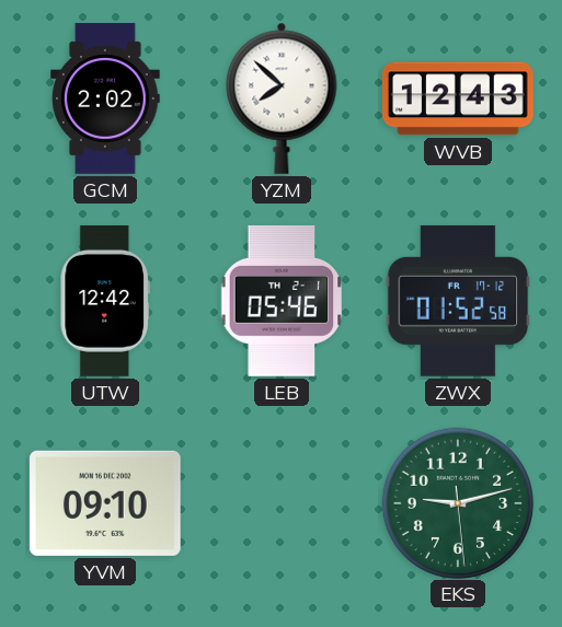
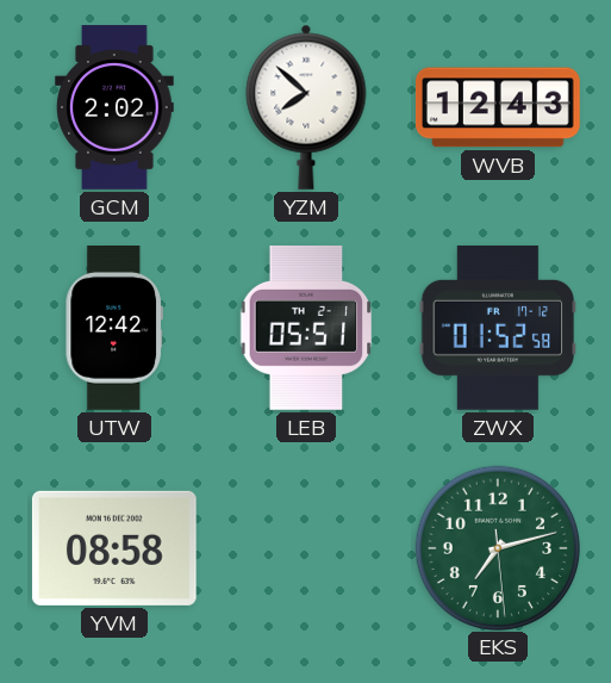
LEB: 05:46 -> 05:51 (306, 328)
YVM: 09:10 -> 08:58 (114, 548)
EKS: 9:12 -> 7:12 (497, 547)
